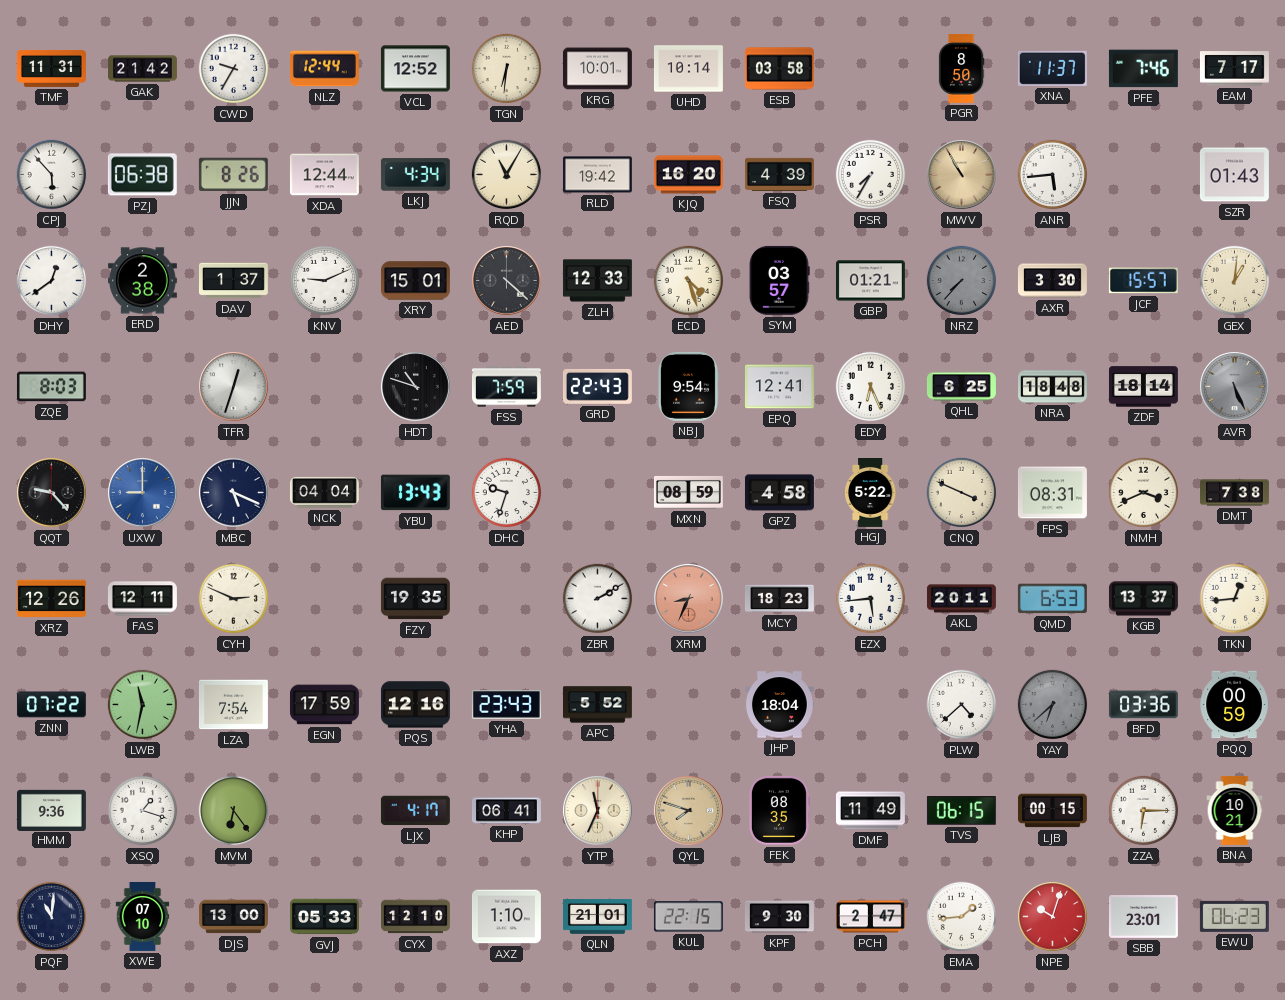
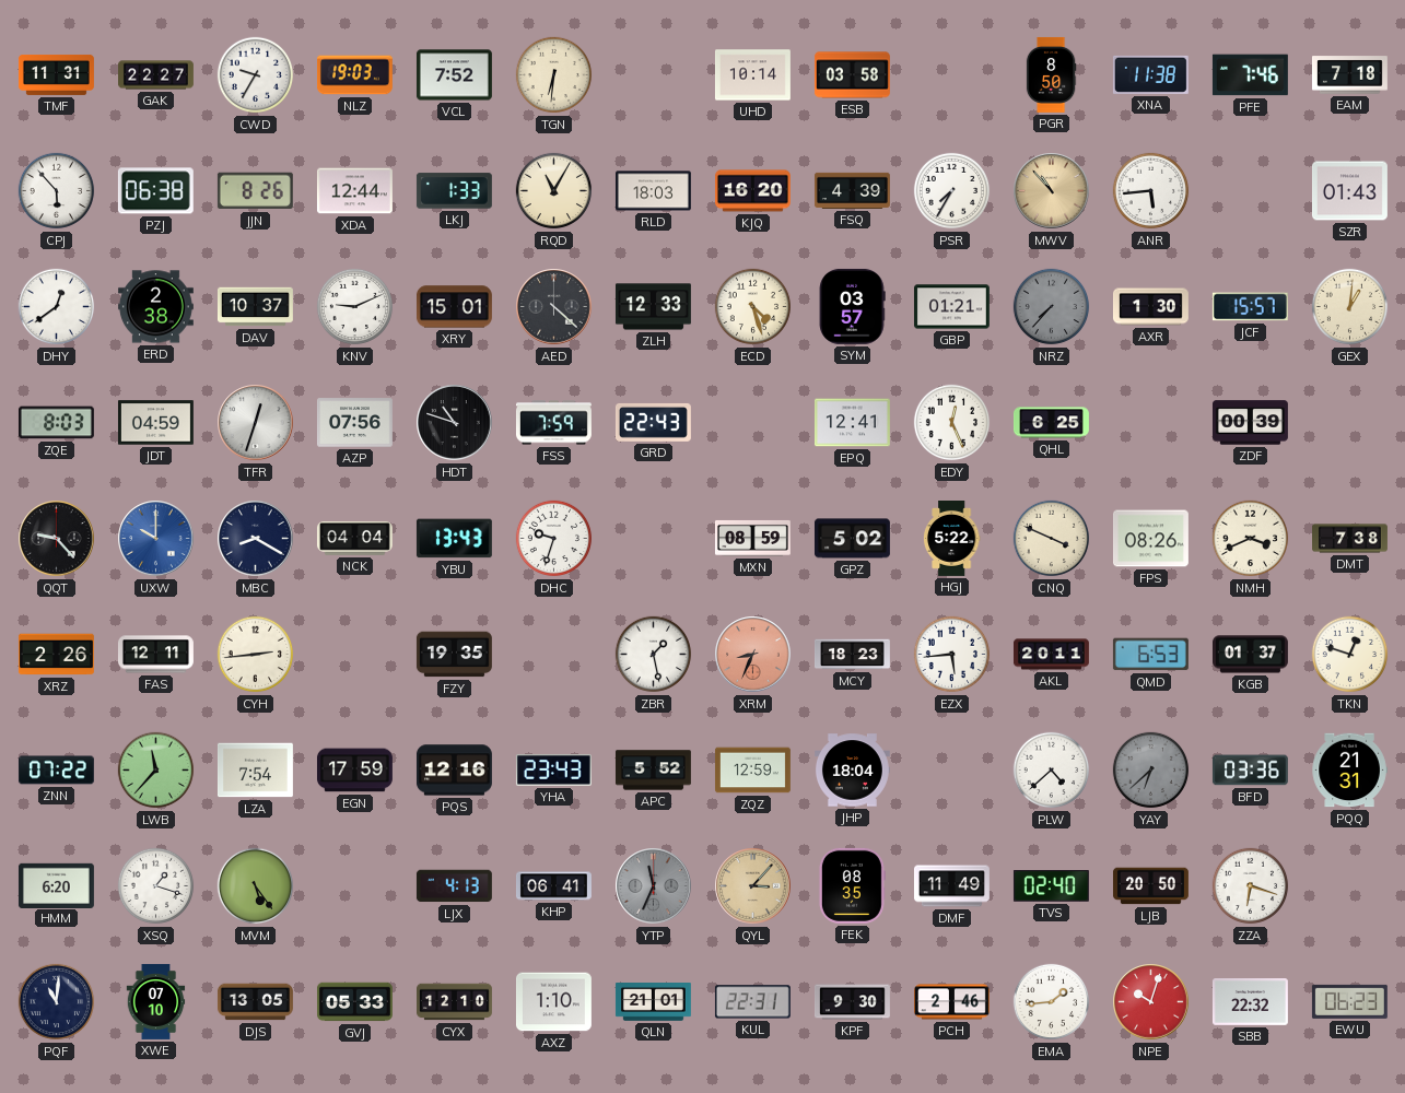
GAK: 21:42 -> 22:27 (156, 75)
NLZ: 12:44 -> 19:03 (354, 75)
VCL: 12:52 -> 7:52 (454, 75)
KRG: 10:01 -> none (597, 69)
XNA: 11:37 -> 11:38 (1150, 74)
EAM: 7:17 -> 7:18 (1349, 75)
LKJ: 4:34 -> 1:33 (454, 191)
RLD: 19:42 -> 18:03 (653, 191)
MWV: 10:55 -> 10:53 (1052, 191)
DAV: 1:37 -> 10:37 (255, 307)
AXR: 3:30 -> 1:30 (1150, 307)
JDT: none -> 04:59 (155, 423)
AZP: none -> 07:56 (354, 423)
NBJ: 9:54 -> none (689, 386)
EDY: 6:26 -> 12:26 (952, 423)
NRA: 18:48 -> none (1053, 387)
ZDF: 18:14 -> 00:39 (1250, 423)
AVR: 5:26 -> none (1235, 387)
UXW: 9:00 -> 10:00 (156, 539)
MBC: 5:19 -> 8:20 (256, 539)
GPZ: 4:58 -> 5:02 (852, 539)
FPS: 08:31 -> 08:26 (1150, 539)
XRZ: 12:26 -> 2:26 (56, 655)
CYH: 2:49 -> 2:44 (256, 655)
ZBR: 2:10 -> 1:28 (654, 655)
KGB: 13:37 -> 01:37 (1250, 655)
TKN: 12:44 -> 12:48 (1350, 655)
LWB: 11:32 -> 11:37 (156, 771)
ZQZ: none -> 12:59 (752, 771)
PQQ: 00:59 -> 21:31 (1349, 771)
HMM: 9:36 -> 6:20 (56, 885)
MVM: 6:24 -> 5:24 (256, 886)
LJX: 4:17 -> 4:13 (454, 886)
YTP dial: cream -> grey (654, 886)
QYL: 7:48 -> 3:07 (753, 886)
TVS: 06:15 -> 02:40 (1051, 886)
LJB: 00:15 -> 20:50 (1150, 886)
ZZA: 6:15 -> 6:18 (1251, 886)
BNA: 10:21 -> none (1235, 810)
DJS: 13:00 -> 13:05 (255, 1002)
KUL: 22:15 -> 22:31 (752, 1002)
PCH: 2:47 -> 2:46 (951, 1002)
SBB: 23:01 -> 22:32 (1250, 1002)
